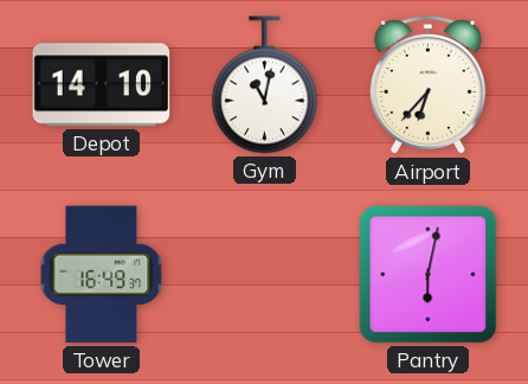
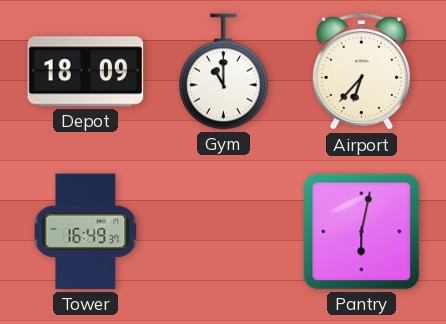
Depot: 14:10 -> 18:09 (86, 72)
Gym: 11:02 -> 11:00 (224, 72)
